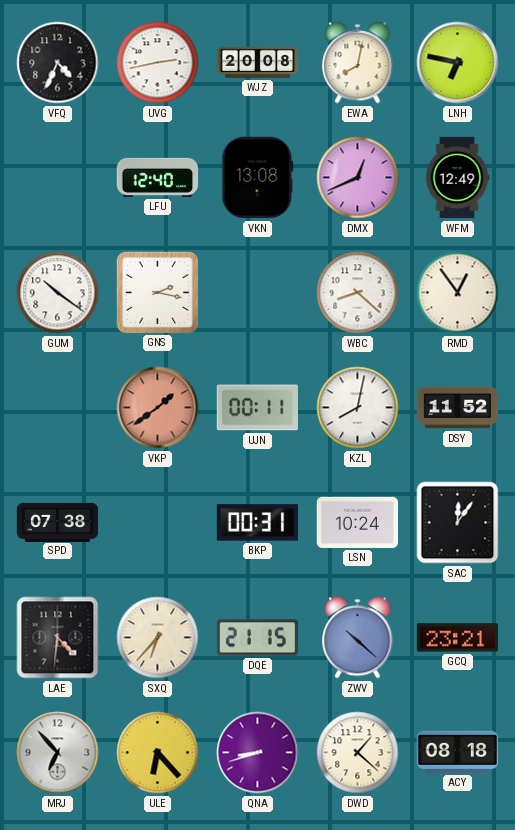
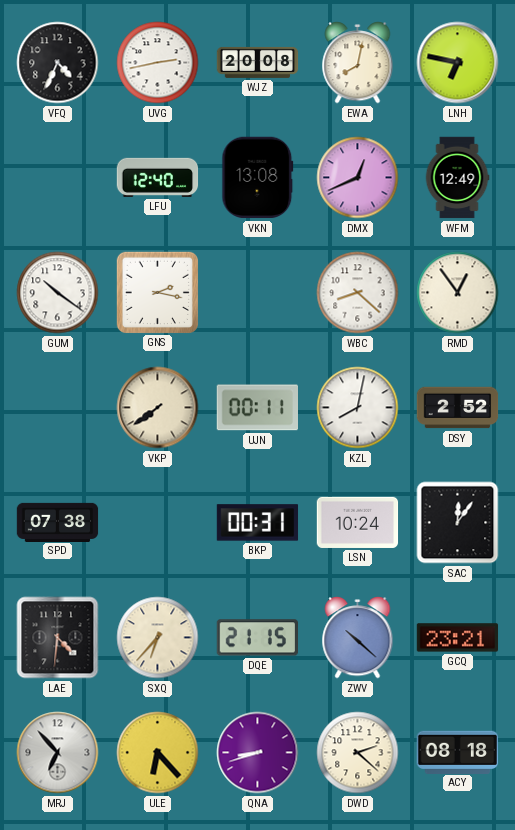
VKP: 1:39 -> 7:39 (158, 408)
VKP dial: salmon -> cream (158, 408)
DSY: 11:52 -> 2:52 (458, 408)
DWD: 1:22 -> 2:22 (358, 753)
